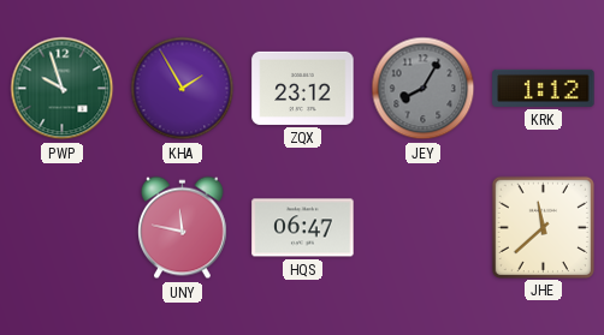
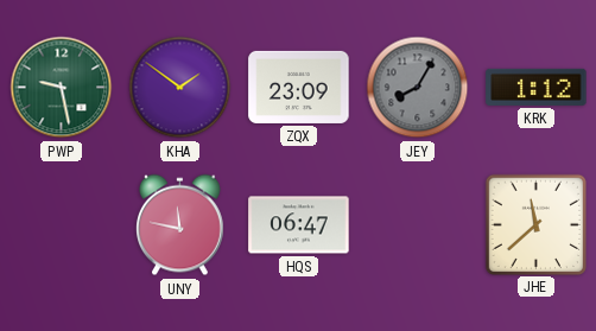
PWP: 9:57 -> 9:28 (62, 88)
KHA: 1:55 -> 1:51 (180, 88)
ZQX: 23:12 -> 23:09 (299, 87)
